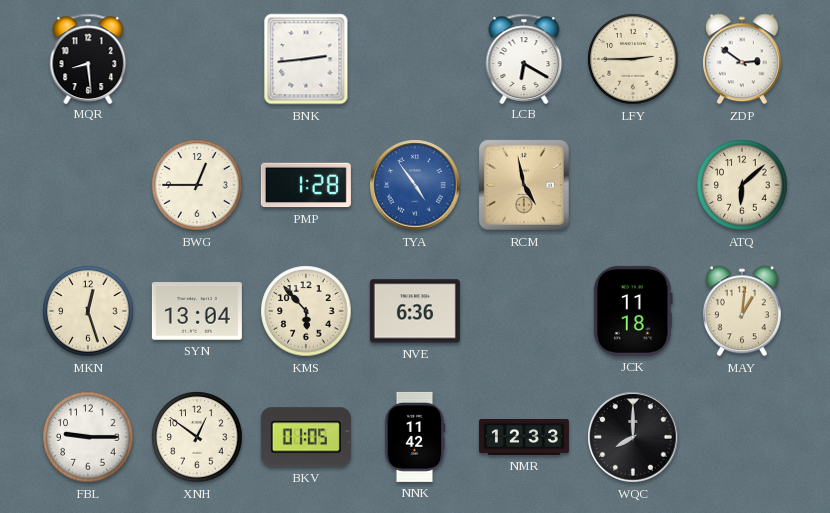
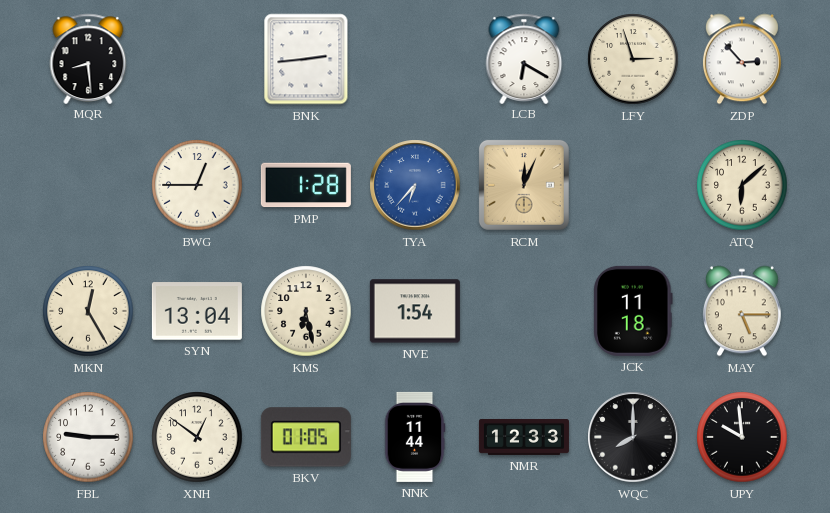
LFY: 2:45 -> 2:57 (633, 59)
ZDP: 2:51 -> 2:53 (742, 59)
TYA: 4:54 -> 6:37 (415, 185)
RCM: 4:58 -> 12:04 (524, 185)
MKN: 12:27 -> 12:25 (88, 311)
KMS: 5:53 -> 6:28 (306, 311)
NVE: 6:36 -> 1:54 (415, 311)
MAY: 1:01 -> 5:15 (742, 311)
NNK: 11:42 -> 11:44 (415, 437)
UPY: none -> 9:59 (742, 437)
